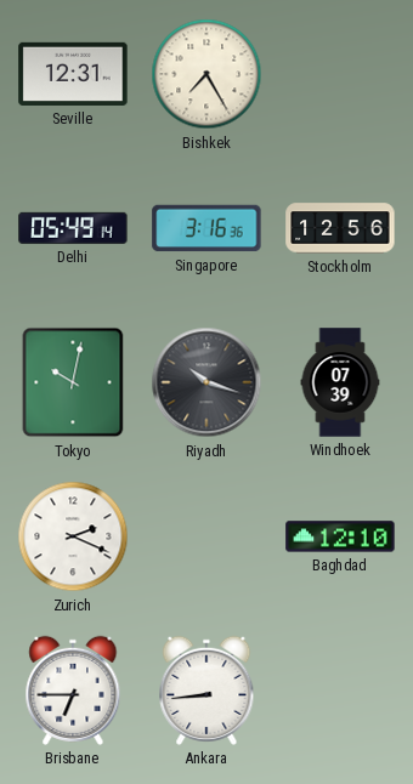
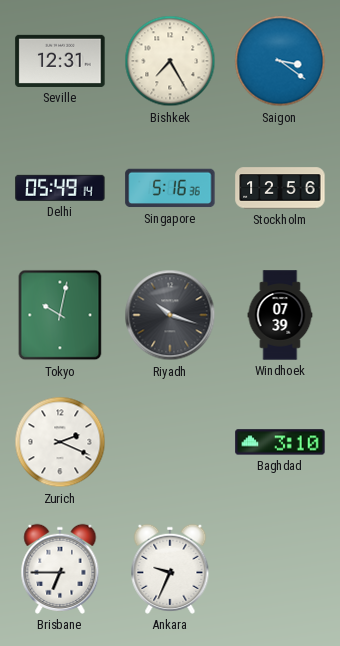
Saigon: none -> 3:21 (280, 61)
Singapore: 3:16 -> 5:16 (170, 188)
Baghdad: 12:10 -> 3:10 (280, 442)
Ankara: 8:44 -> 9:34 (170, 569)
